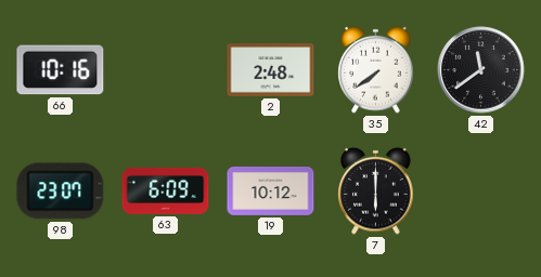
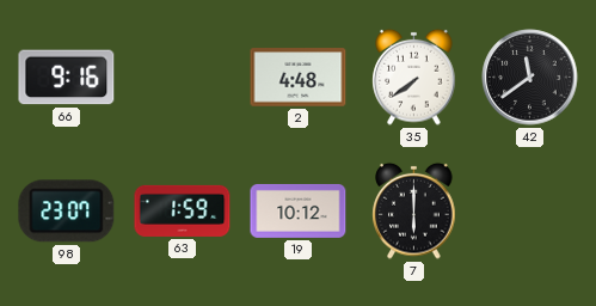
66: 10:16 -> 9:16 (67, 78)
2: 2:48 -> 4:48 (299, 78)
63: 6:09 -> 1:59 (183, 210)
